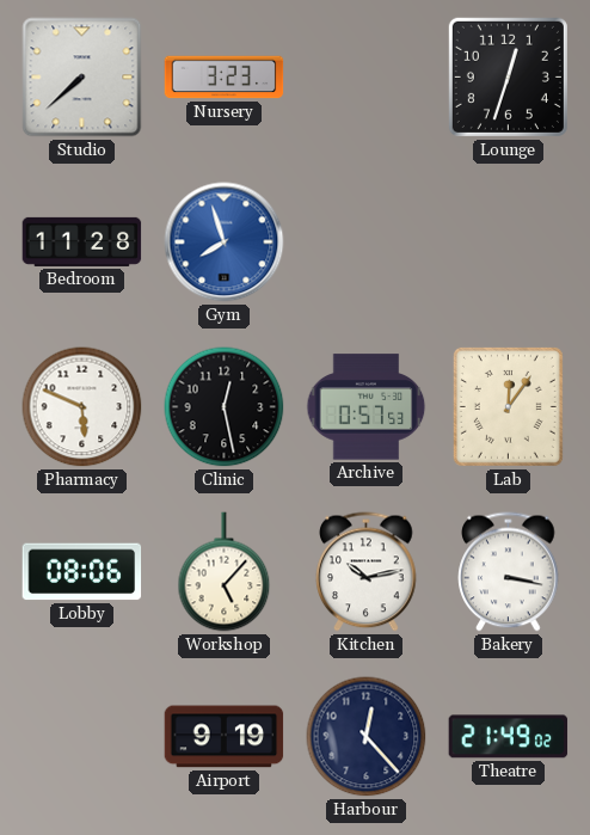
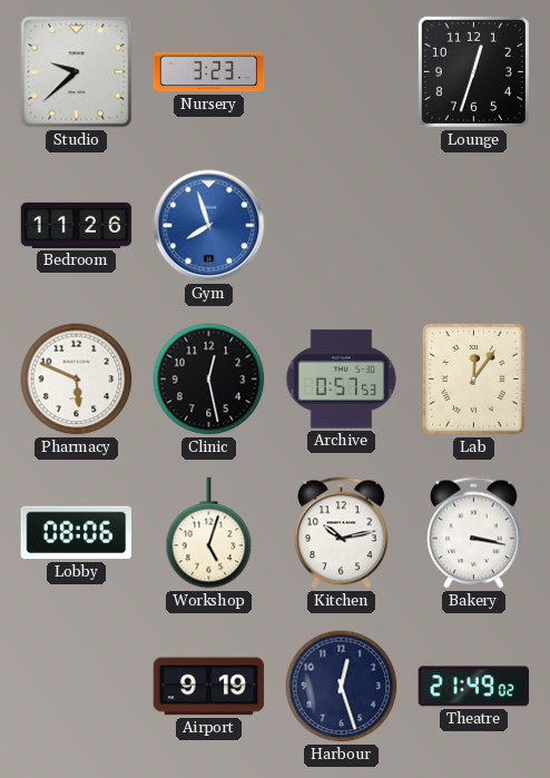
Studio: 7:38 -> 9:38 (77, 72)
Bedroom: 11:28 -> 11:26 (77, 225)
Workshop: 5:07 -> 5:03 (209, 533)
Harbour: 12:23 -> 12:27 (342, 687)
